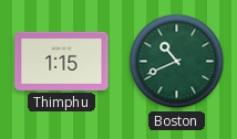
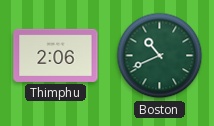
Thimphu: 1:15 -> 2:06 (56, 55)
